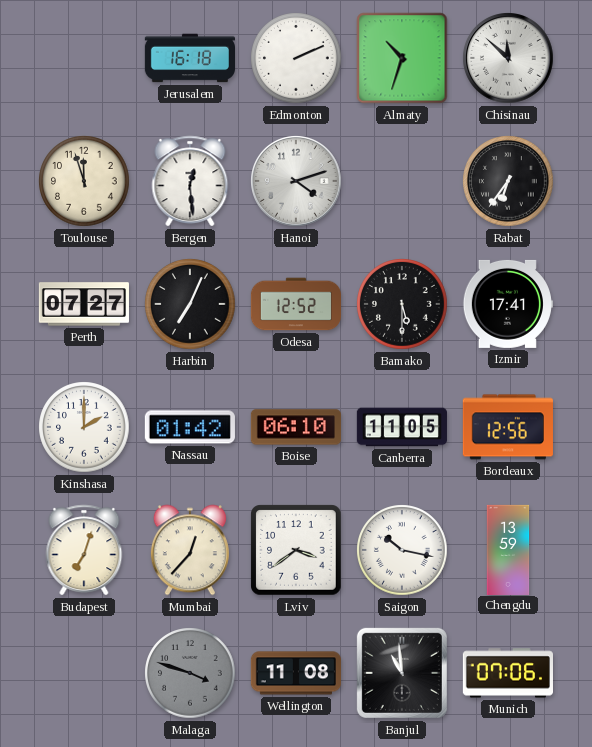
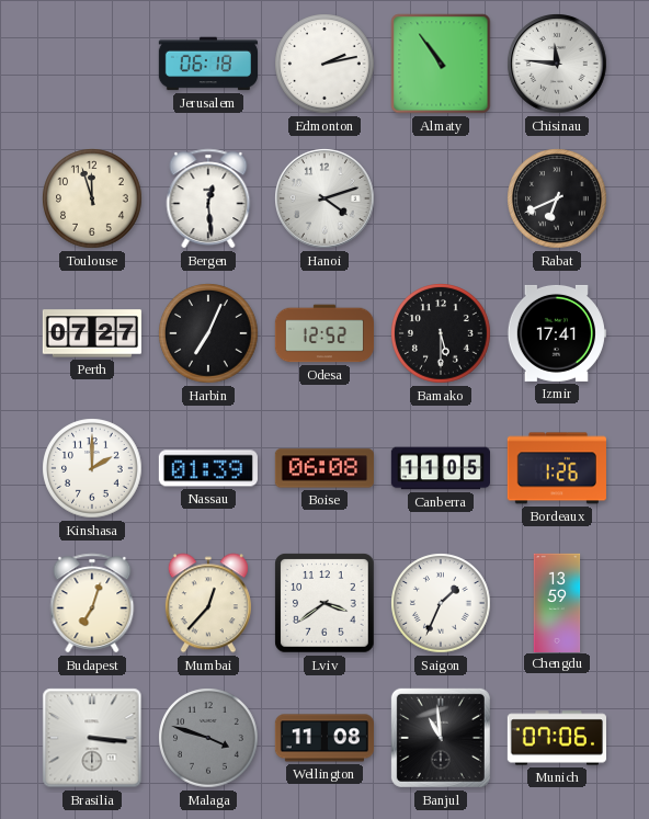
Jerusalem: 16:18 -> 06:18 (207, 64)
Edmonton: 2:11 -> 2:13 (324, 64)
Almaty: 10:33 -> 10:54 (441, 64)
Chisinau: 11:52 -> 11:46 (558, 65)
Rabat: 6:36 -> 6:41 (557, 198)
Nassau: 01:42 -> 01:39 (208, 468)
Boise: 06:10 -> 06:08 (324, 468)
Bordeaux: 12:56 -> 1:26 (557, 468)
Saigon: 10:17 -> 1:34 (441, 603)
Brasilia: none -> 3:16 (92, 738)
